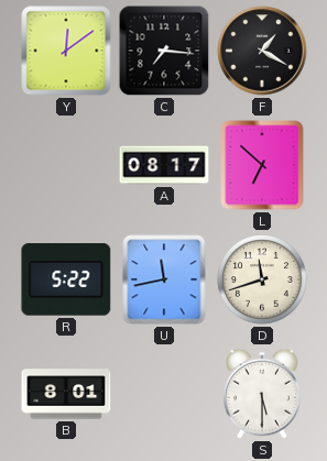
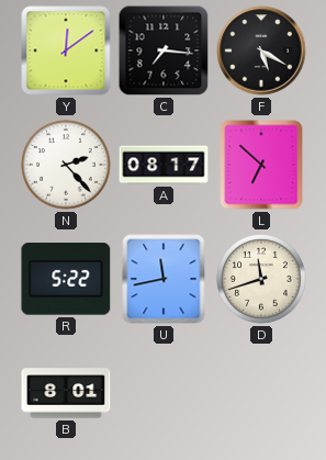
F: 1:20 -> 5:20 (261, 51)
N: none -> 2:23 (66, 165)
S: 5:30 -> none (263, 394)
